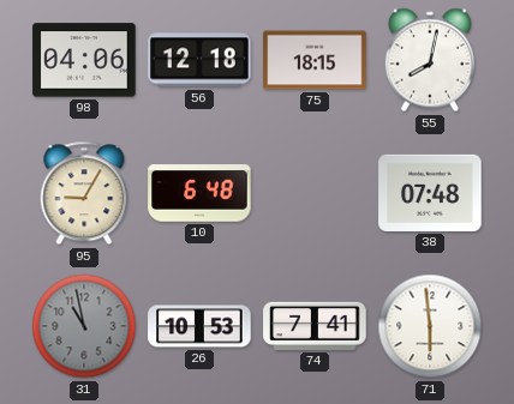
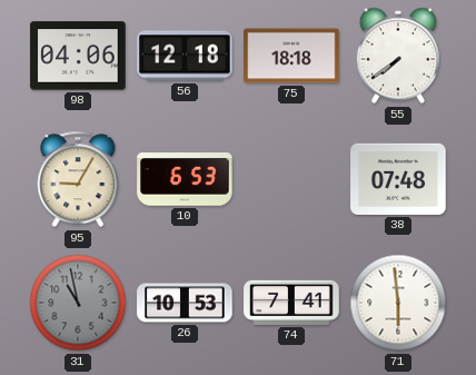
75: 18:15 -> 18:18 (291, 56)
55: 8:02 -> 7:39 (398, 56)
10: 6:48 -> 6:53 (185, 179)
